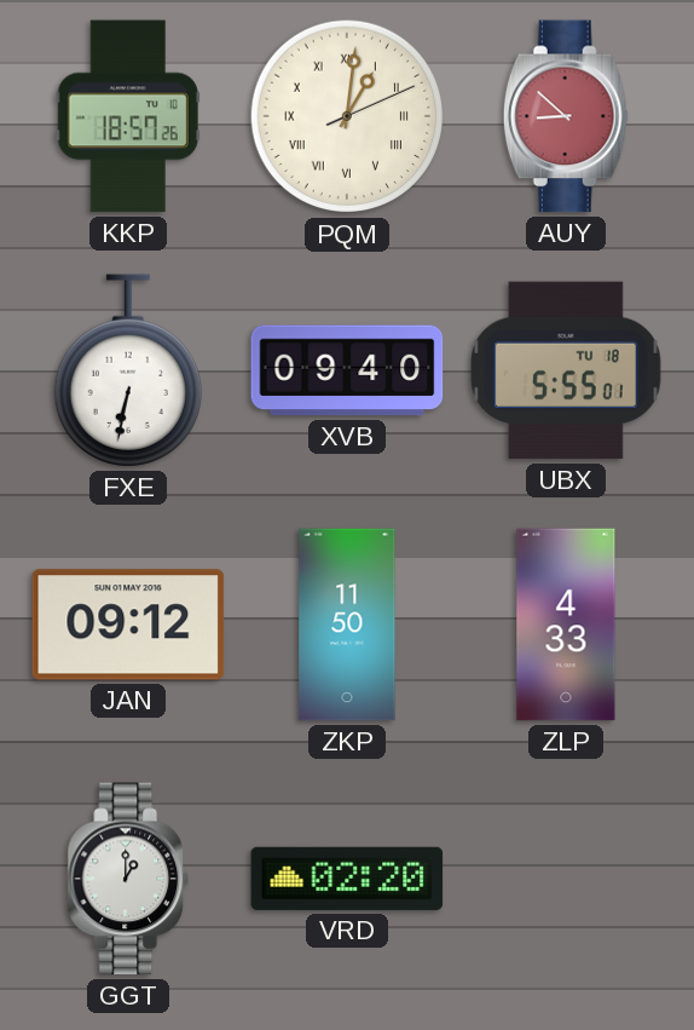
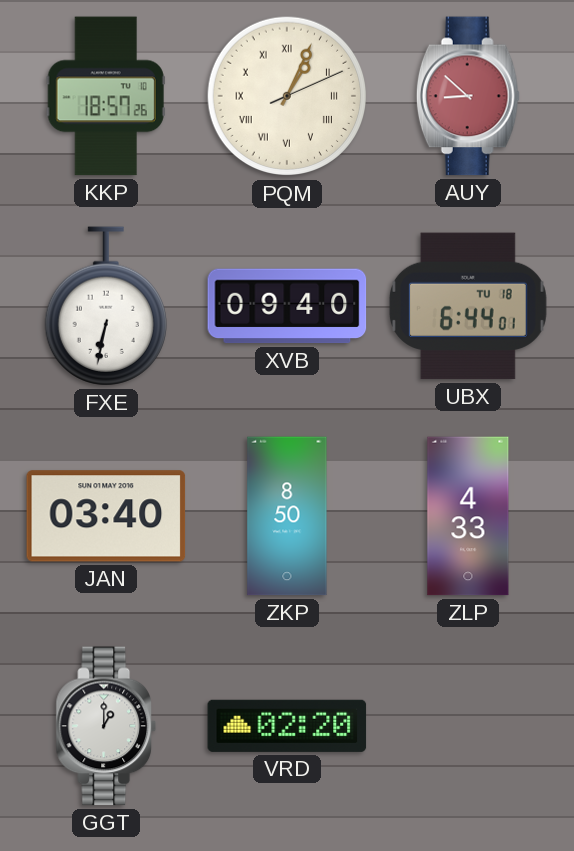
PQM: 1:01 -> 1:04 (287, 96)
UBX: 5:55 -> 6:44 (468, 306)
JAN: 09:12 -> 03:40 (106, 516)
ZKP: 11:50 -> 8:50 (287, 516)
